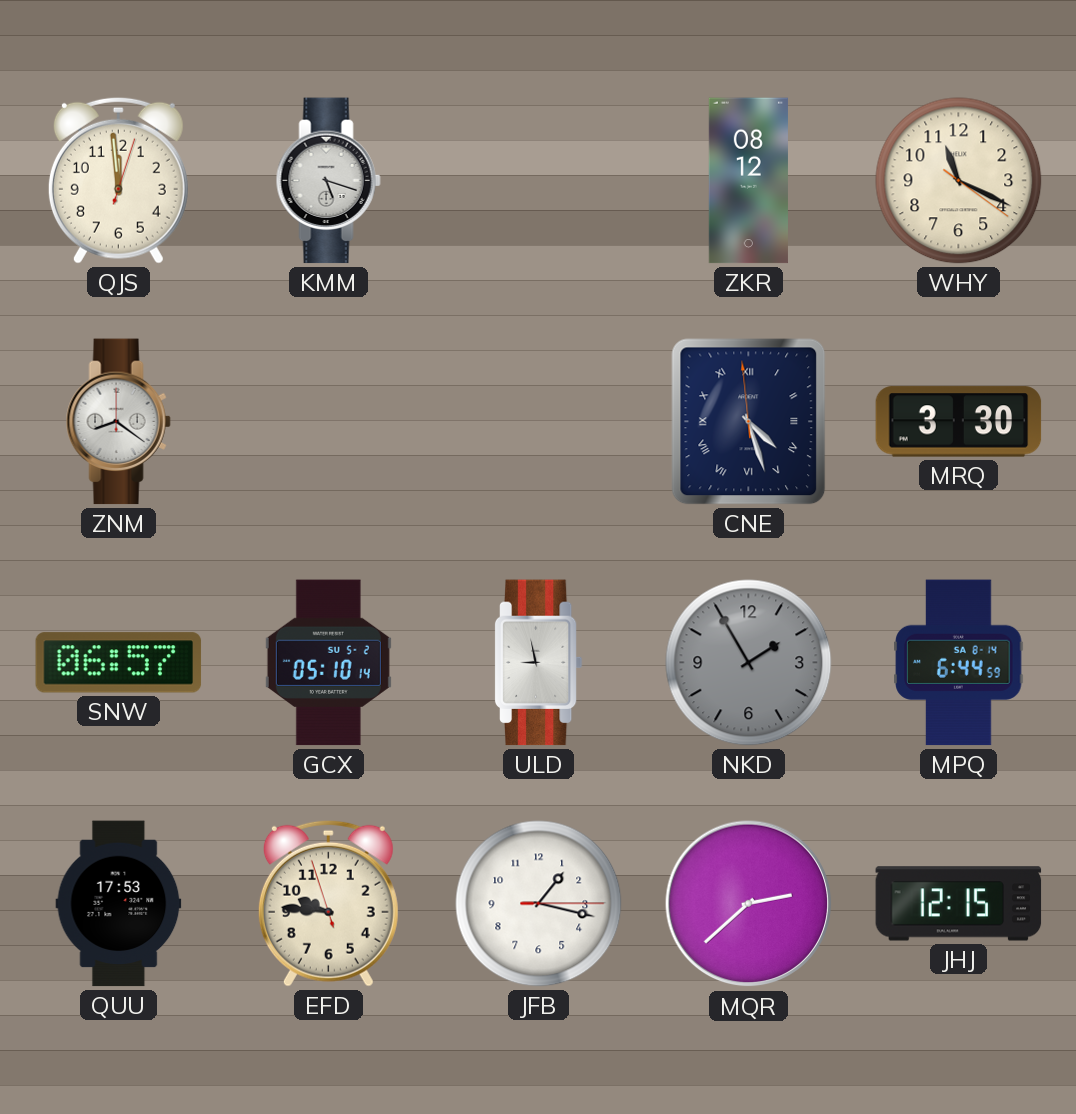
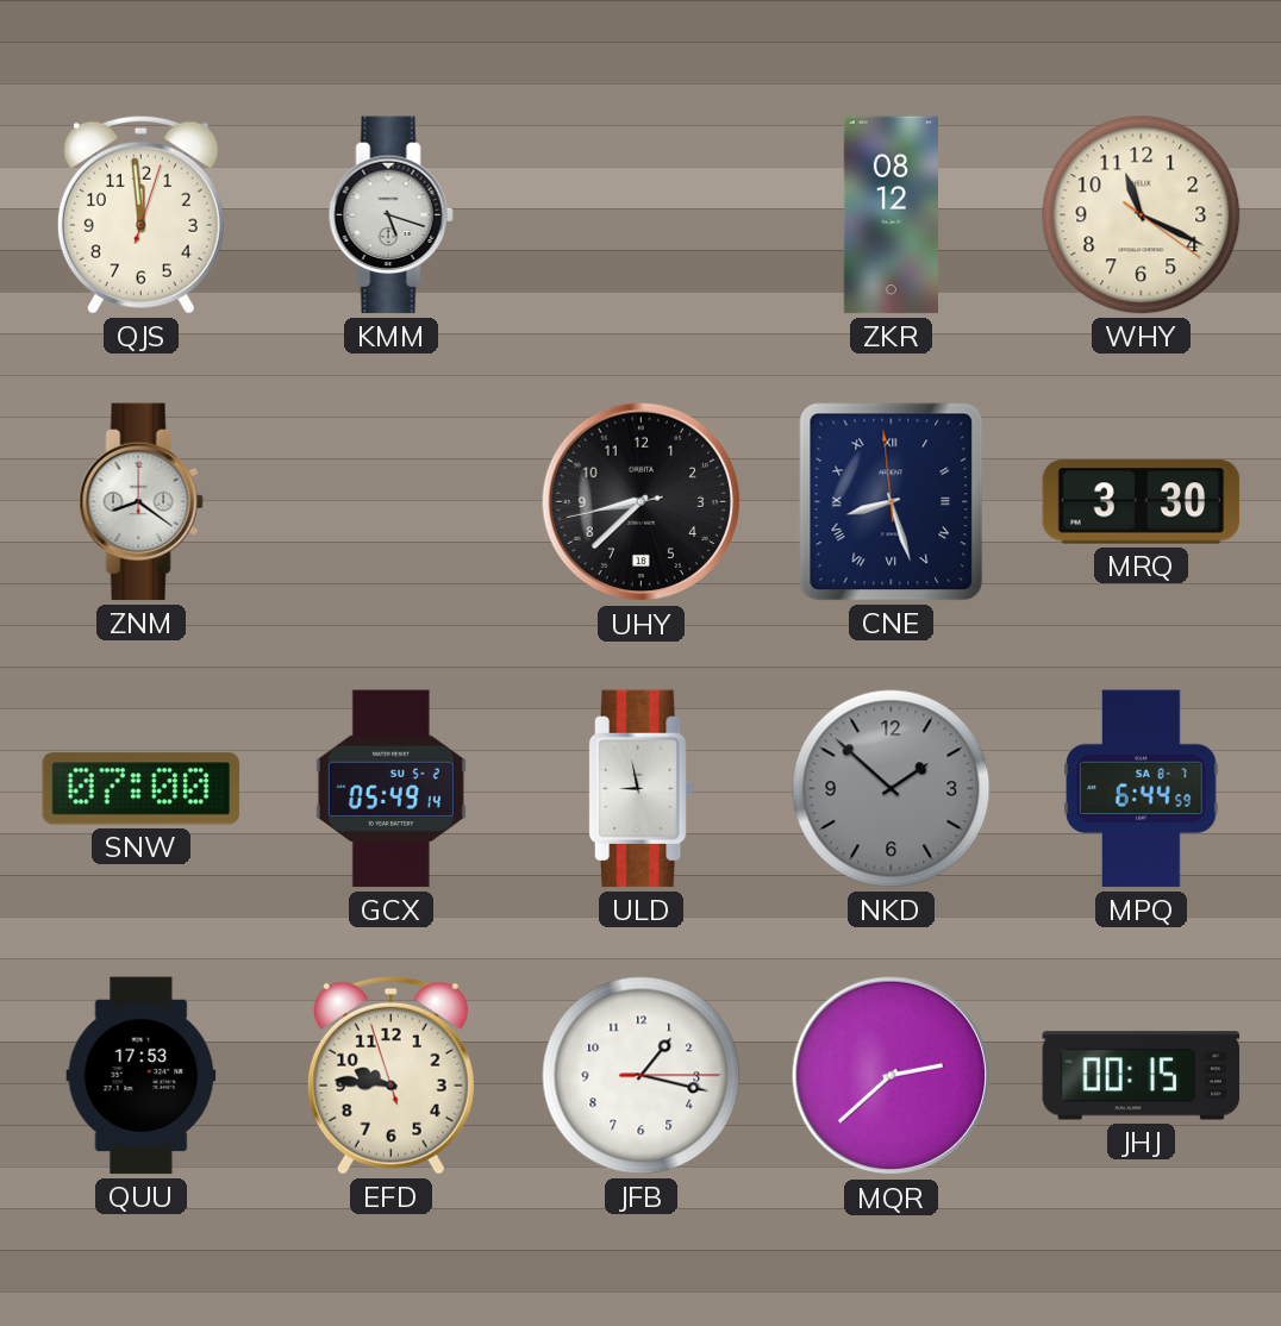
UHY: none -> 8:37 (642, 502)
CNE: 4:26 -> 8:26 (892, 502)
SNW: 06:57 -> 07:00 (142, 789)
GCX: 05:10 -> 05:49 (390, 789)
NKD: 1:55 -> 1:52 (892, 789)
MPQ date: SA 8-14 -> SA 8-7 (1142, 789)
JHJ: 12:15 -> 00:15 (1142, 1076)
